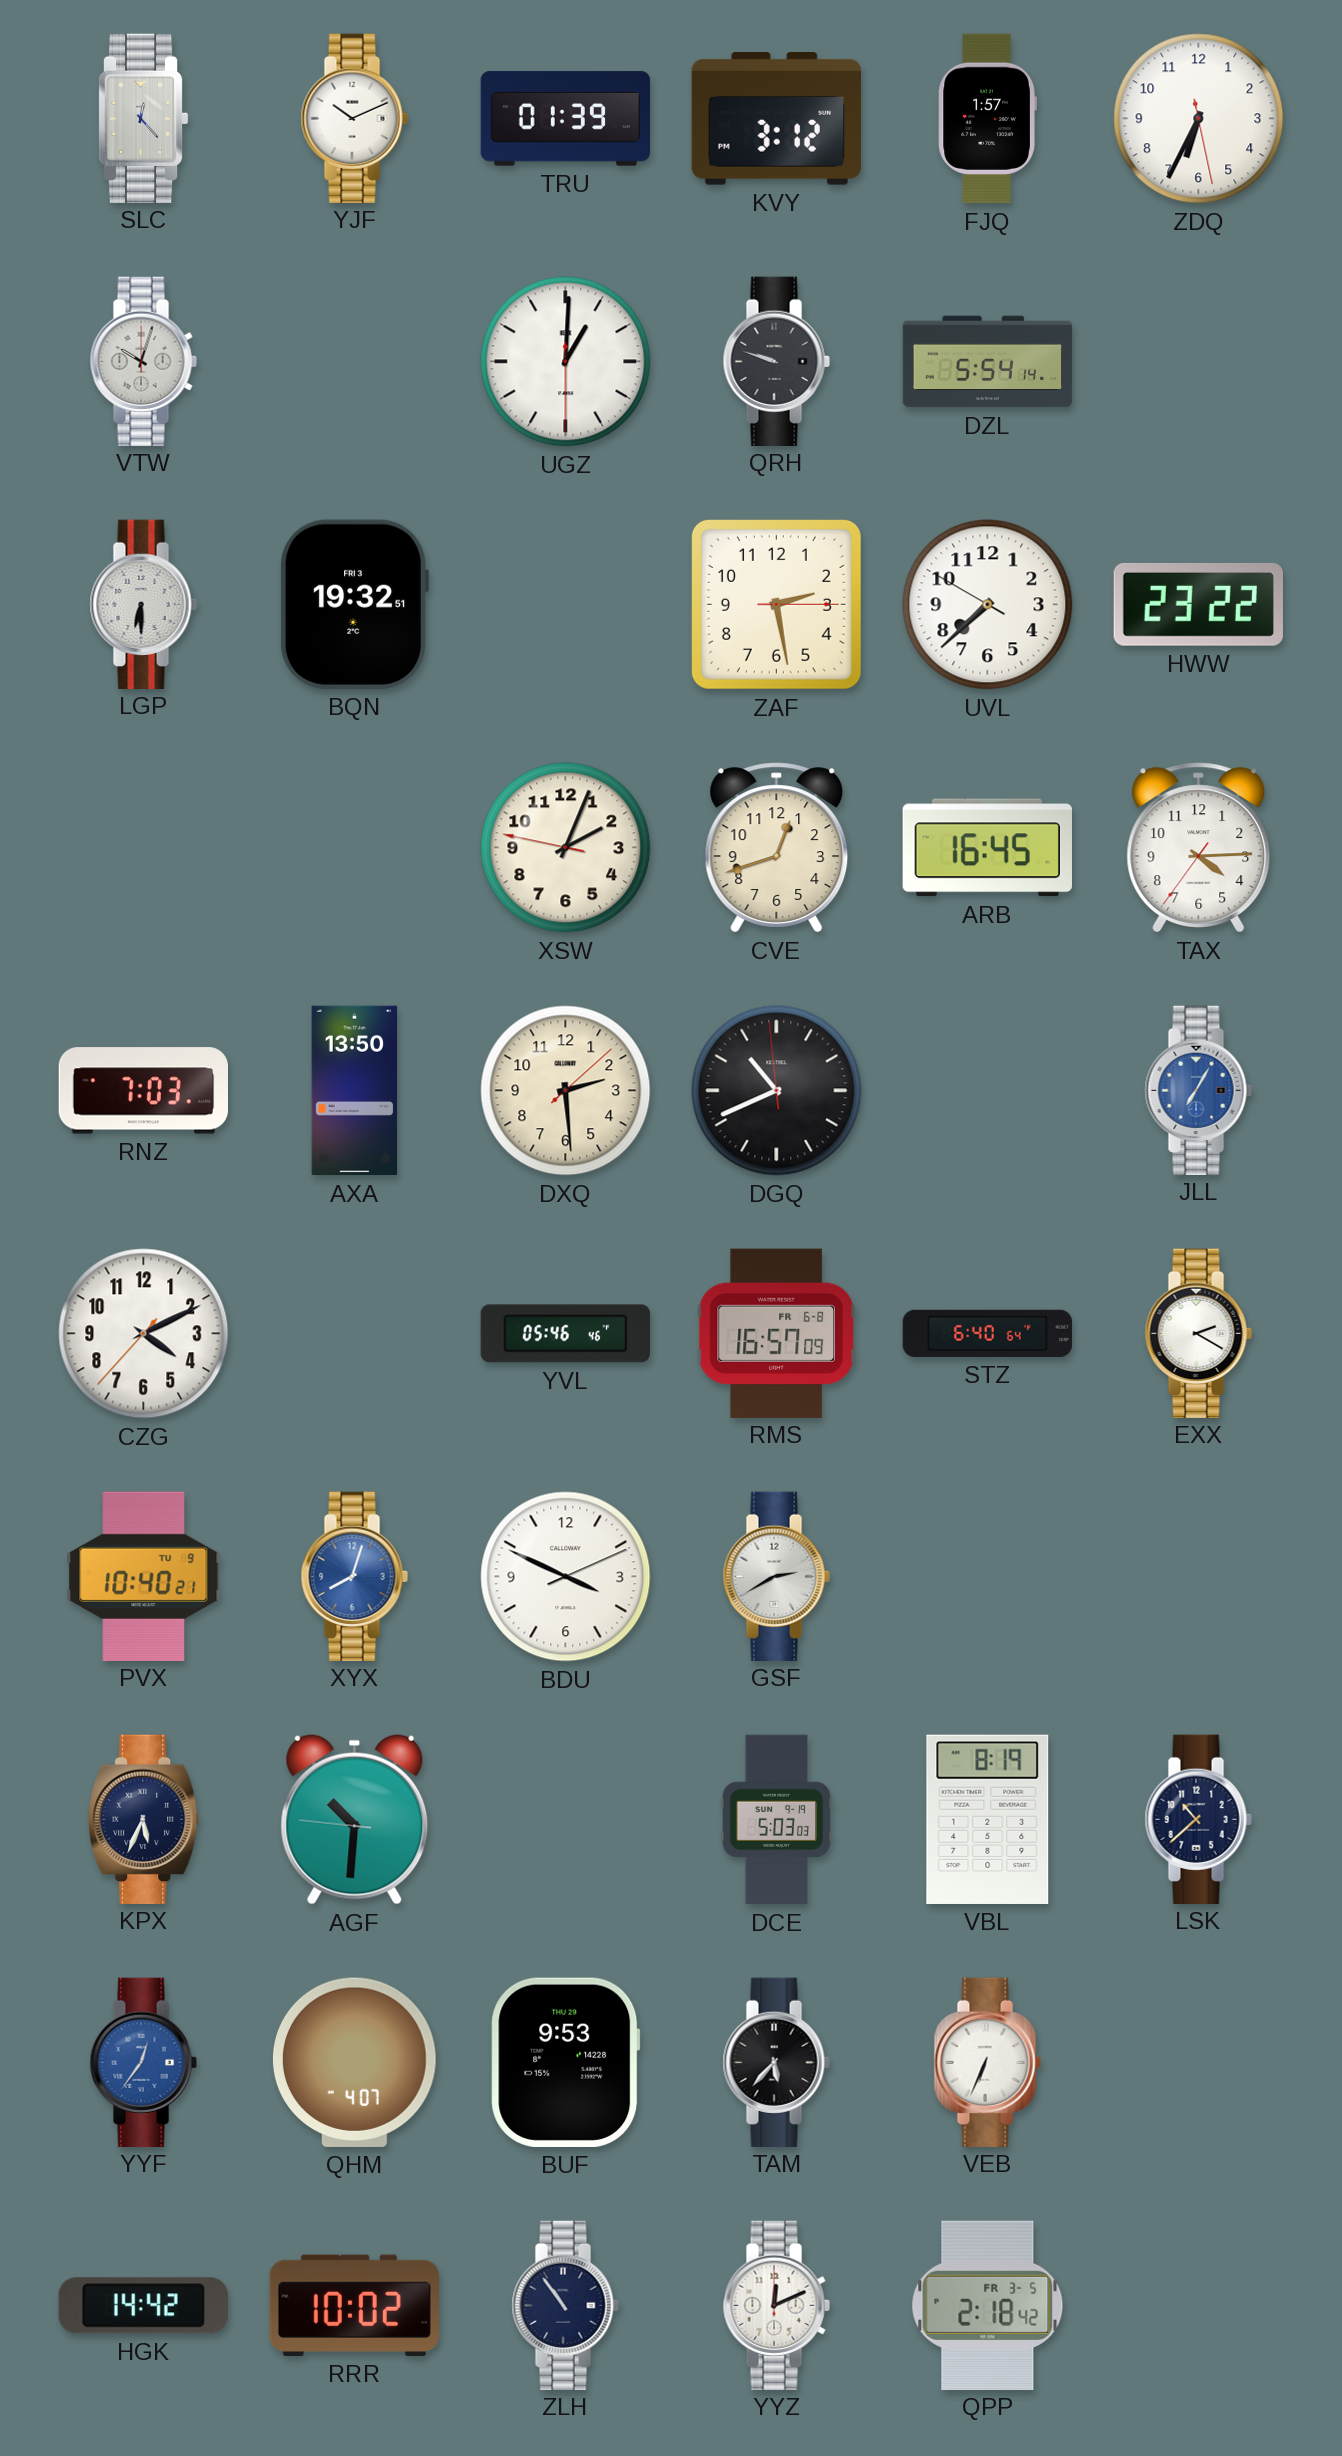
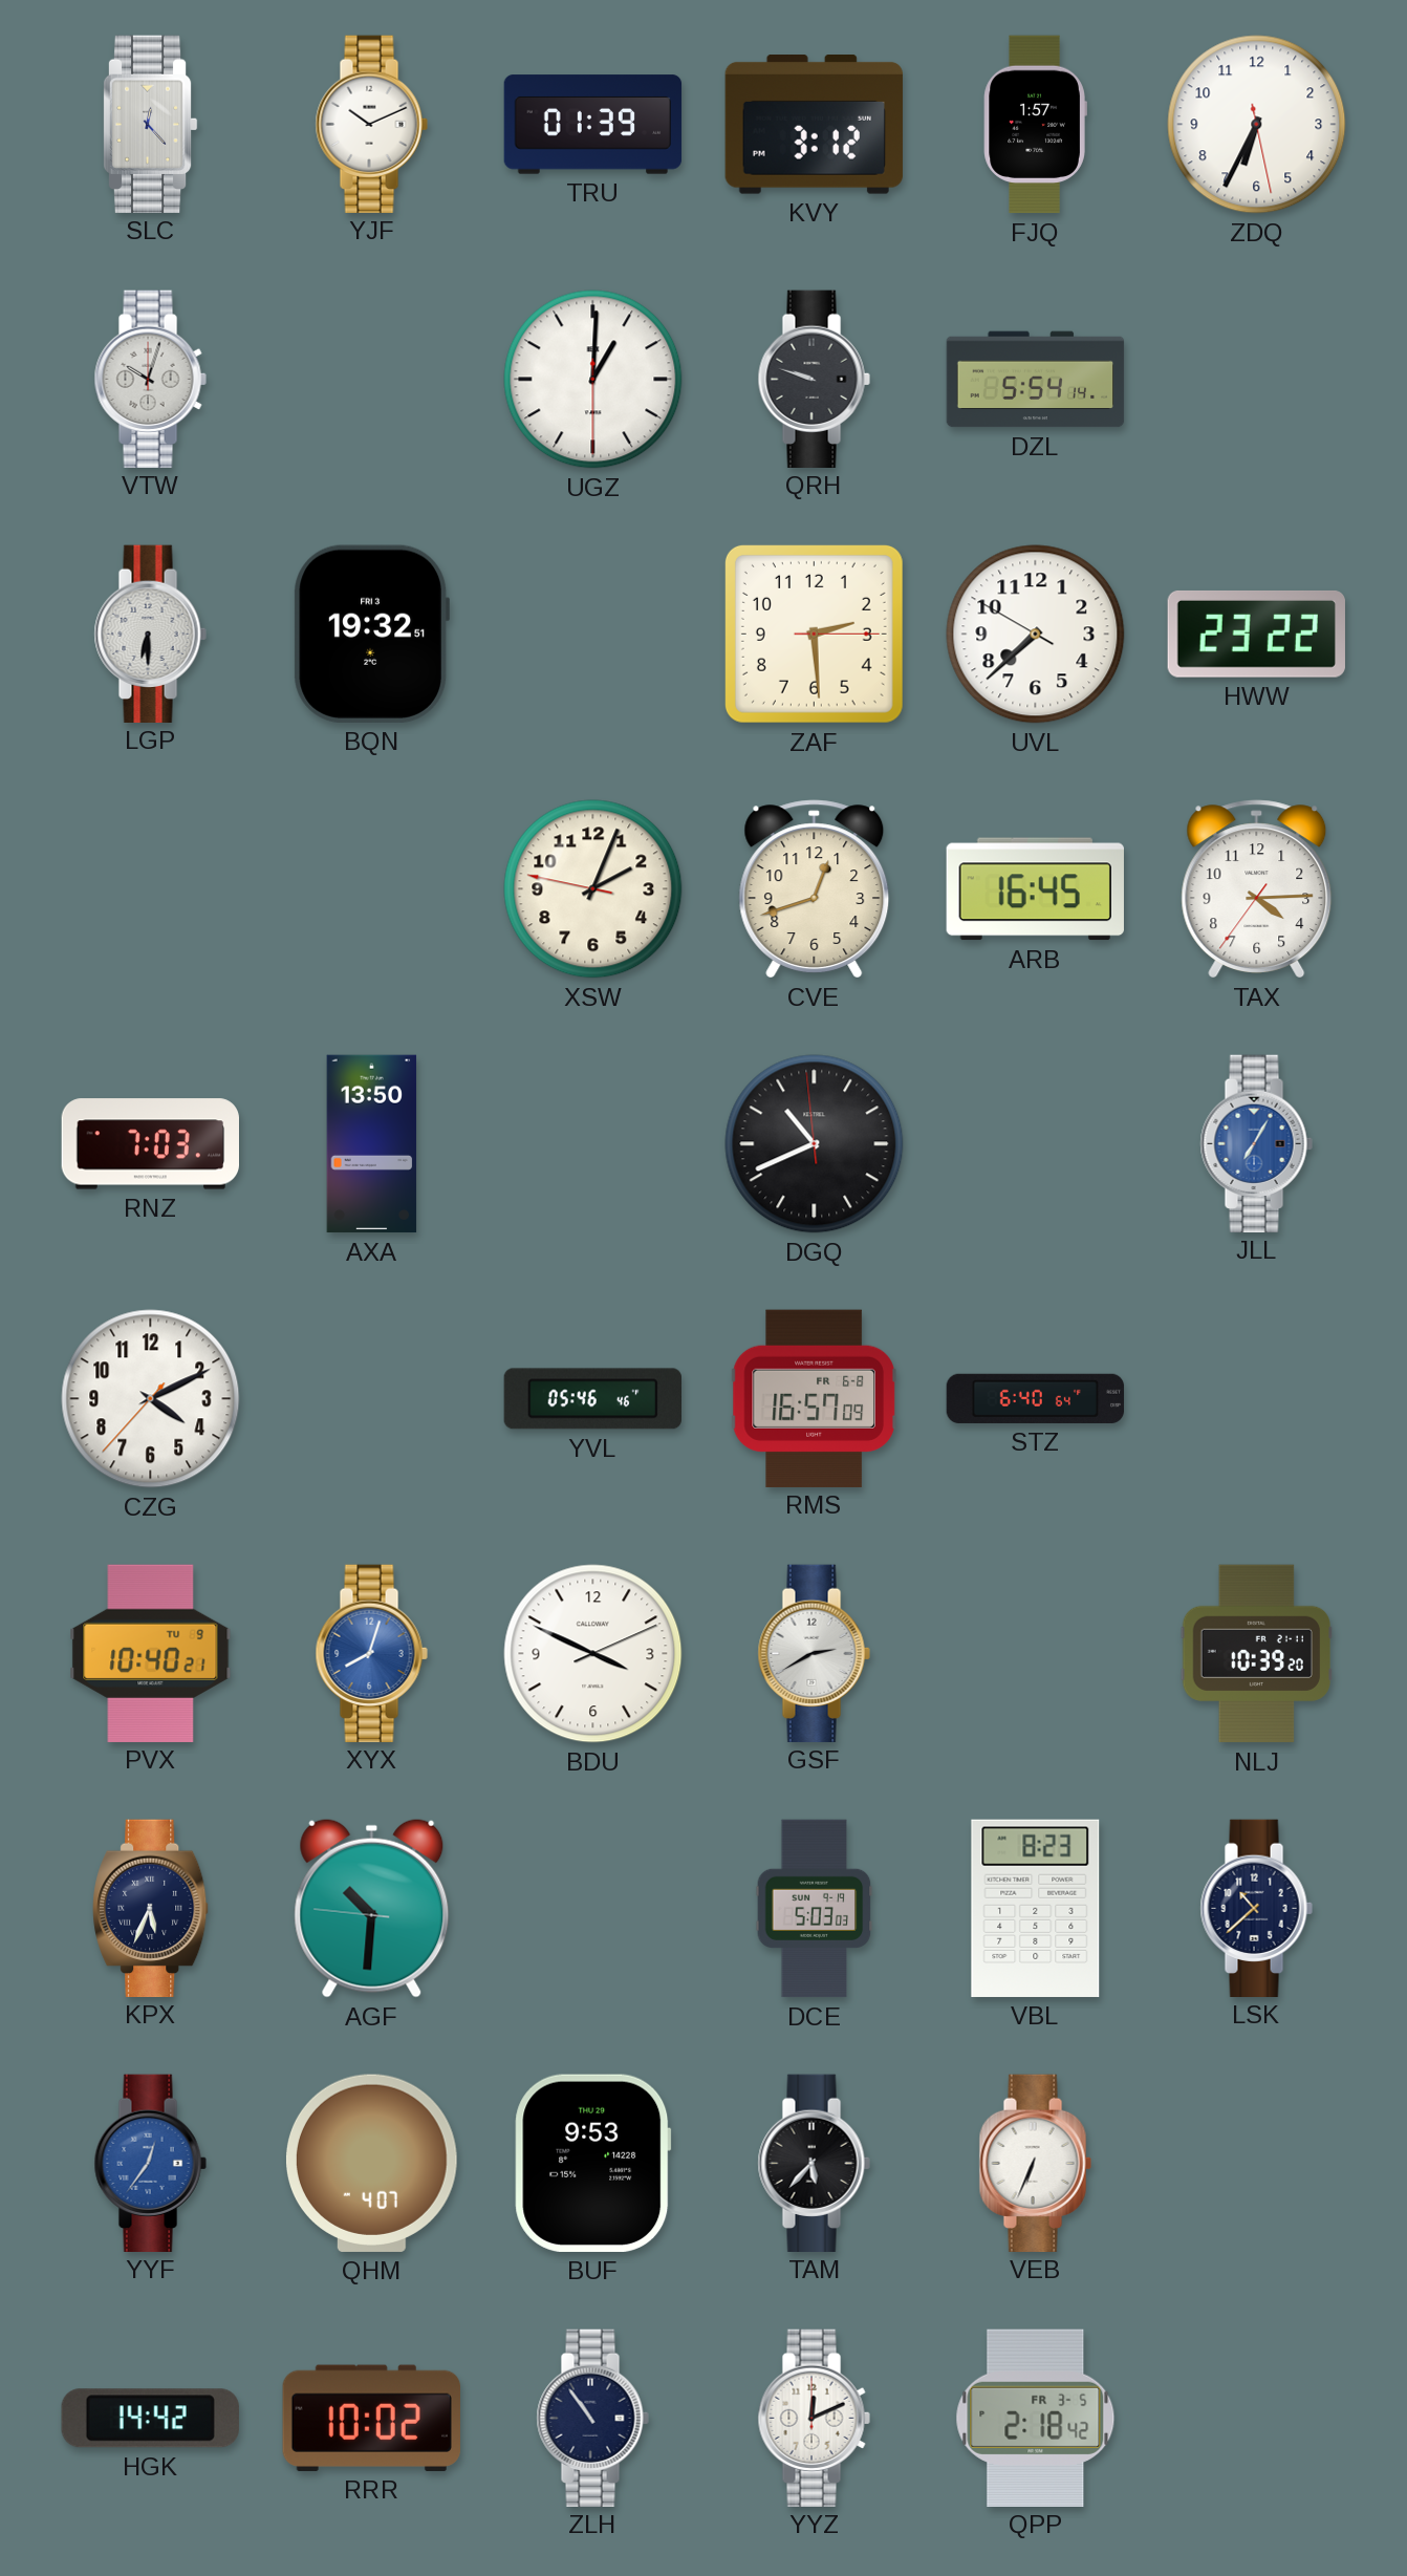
ZAF: 2:28 -> 2:29 (814, 634)
DXQ: 2:29 -> none (566, 1091)
EXX: 2:20 -> none (1198, 1333)
NLJ: none -> 10:39 (1257, 1654)
VBL: 8:19 -> 8:23 (1036, 1908)
